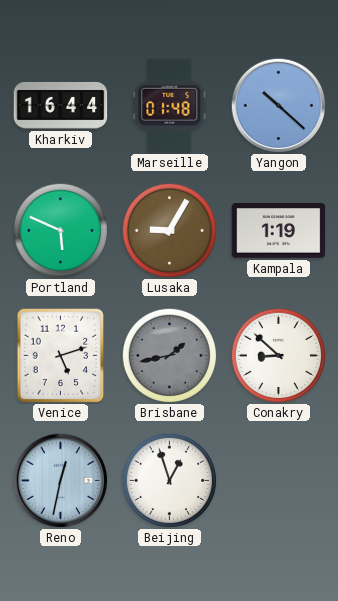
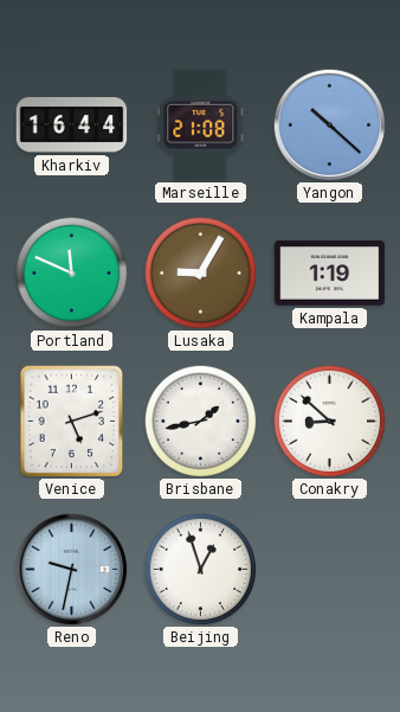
Marseille: 01:48 -> 21:08 (201, 126)
Portland: 5:49 -> 11:49 (71, 272)
Brisbane dial: grey -> white (200, 421)
Reno: 12:32 -> 9:32 (71, 569)
